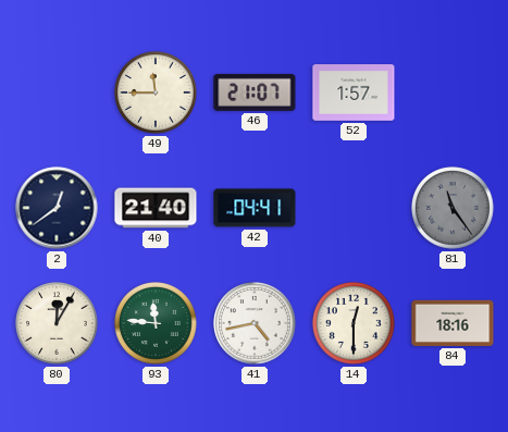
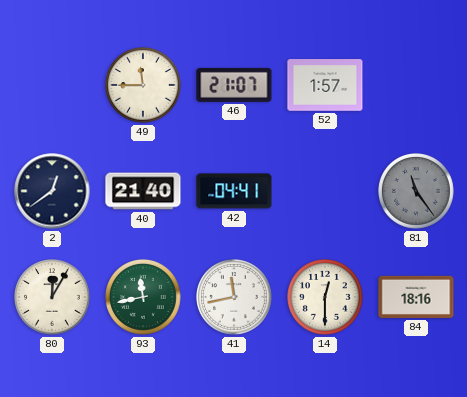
93: 11:46 -> 11:43 (143, 298)
41: 4:43 -> 11:43 (234, 298)
